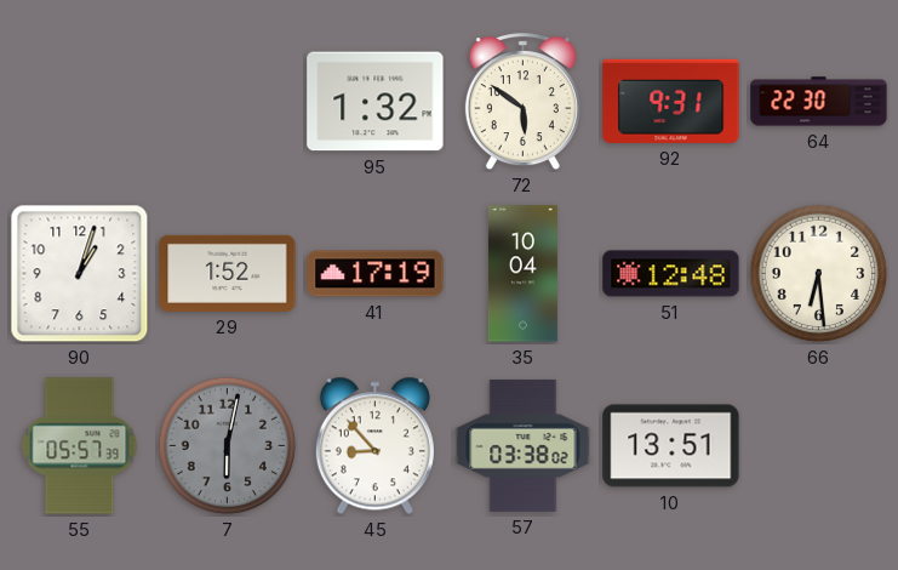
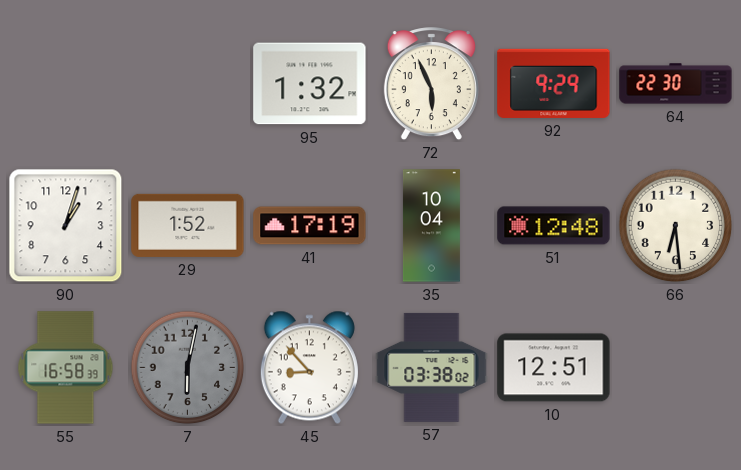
72: 5:51 -> 5:56 (431, 84)
92: 9:31 -> 9:29 (554, 83)
55: 05:57 -> 16:58 (66, 368)
10: 13:51 -> 12:51 (554, 368)
